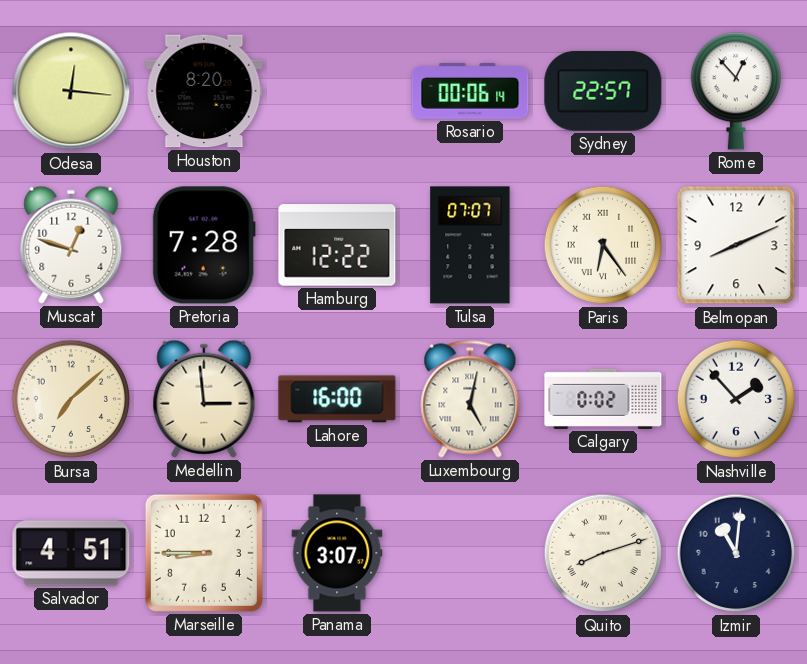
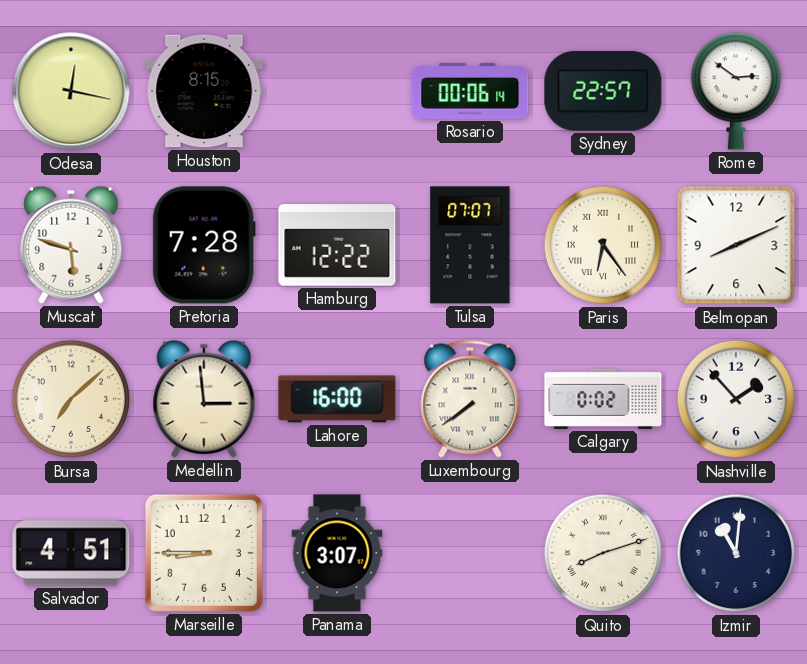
Odesa: 12:16 -> 12:17 (71, 91)
Houston: 8:20 -> 8:15 (204, 91)
Rome: 12:53 -> 2:51 (735, 91)
Muscat: 12:48 -> 5:48 (71, 245)
Luxembourg: 5:02 -> 7:39 (470, 399)
